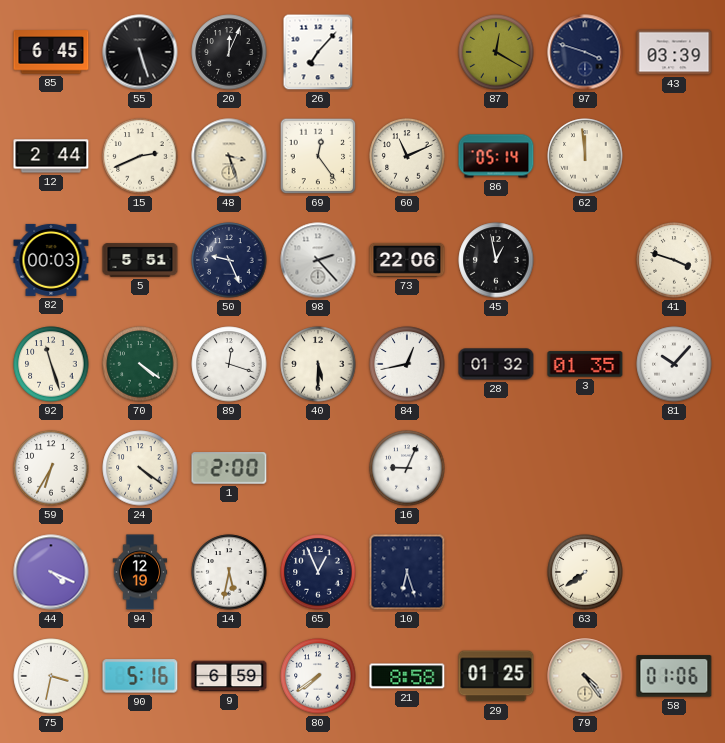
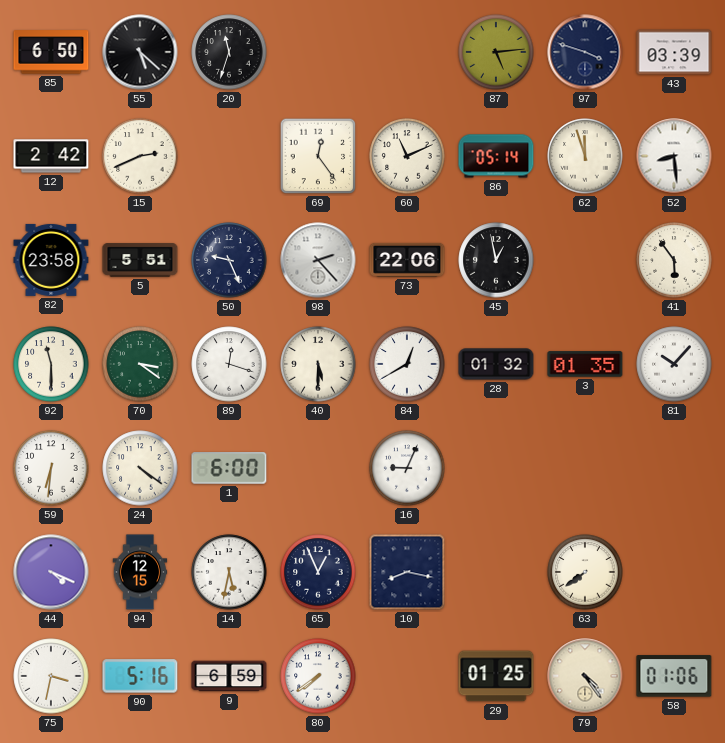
85: 6:45 -> 6:50 (51, 52)
55: 5:27 -> 5:22 (140, 52)
20: 12:04 -> 11:33 (229, 52)
26: 7:07 -> none (318, 52)
87: 12:20 -> 5:14 (496, 52)
12: 2:44 -> 2:42 (51, 156)
48: 3:27 -> none (229, 156)
62: 11:59 -> 11:57 (585, 156)
52: none -> 8:29 (674, 156)
82: 00:03 -> 23:58 (51, 260)
41: 3:48 -> 5:54 (674, 260)
92: 11:27 -> 11:30 (51, 364)
70: 4:21 -> 3:21 (140, 364)
84: 12:43 -> 12:40 (407, 364)
59: 6:35 -> 6:31 (51, 468)
1: 2:00 -> 6:00 (229, 468)
94: 12:19 -> 12:15 (140, 572)
10: 6:27 -> 8:17 (407, 572)
21: 8:58 -> none (407, 676)
